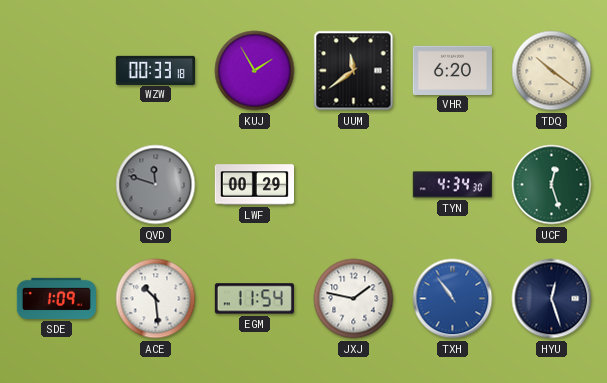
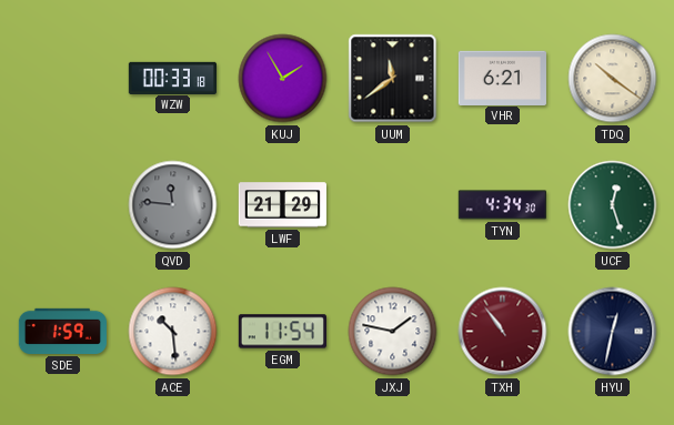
VHR: 6:20 -> 6:21 (502, 78)
QVD: 11:48 -> 11:46 (173, 205)
LWF: 00:29 -> 21:29 (282, 205)
SDE: 1:09 -> 1:59 (62, 331)
TXH dial: blue -> burgundy (503, 332)
HYU: 12:27 -> 12:32 (613, 332)
